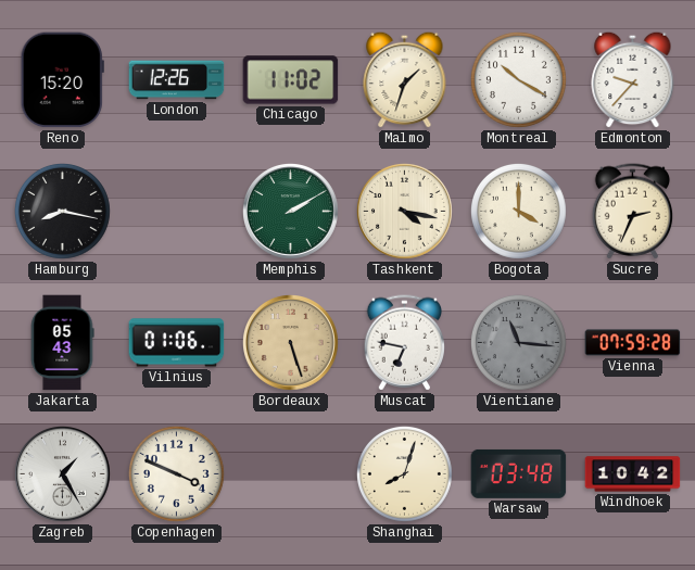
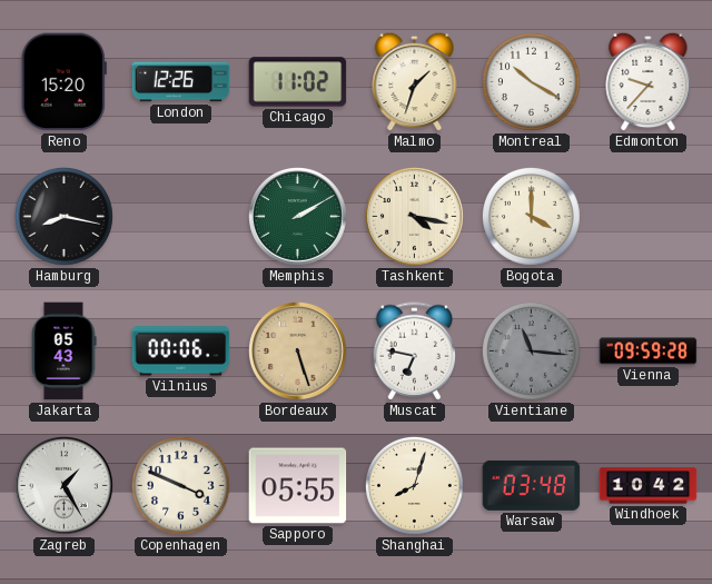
Sucre: 2:34 -> none (632, 212)
Vilnius: 01:06 -> 00:06 (181, 352)
Vienna: 07:59 -> 09:59 (649, 352)
Sapporo: none -> 05:55 (298, 486)
